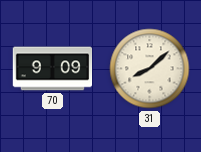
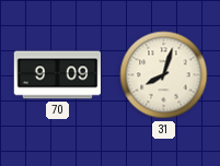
31: 8:08 -> 8:03 (164, 75)
